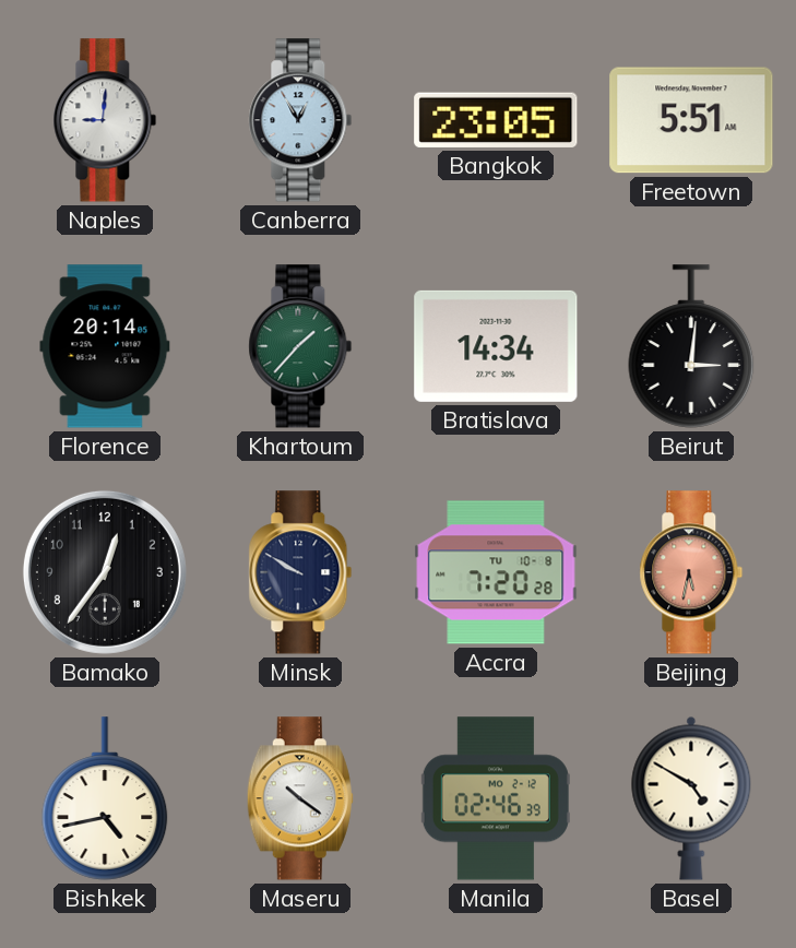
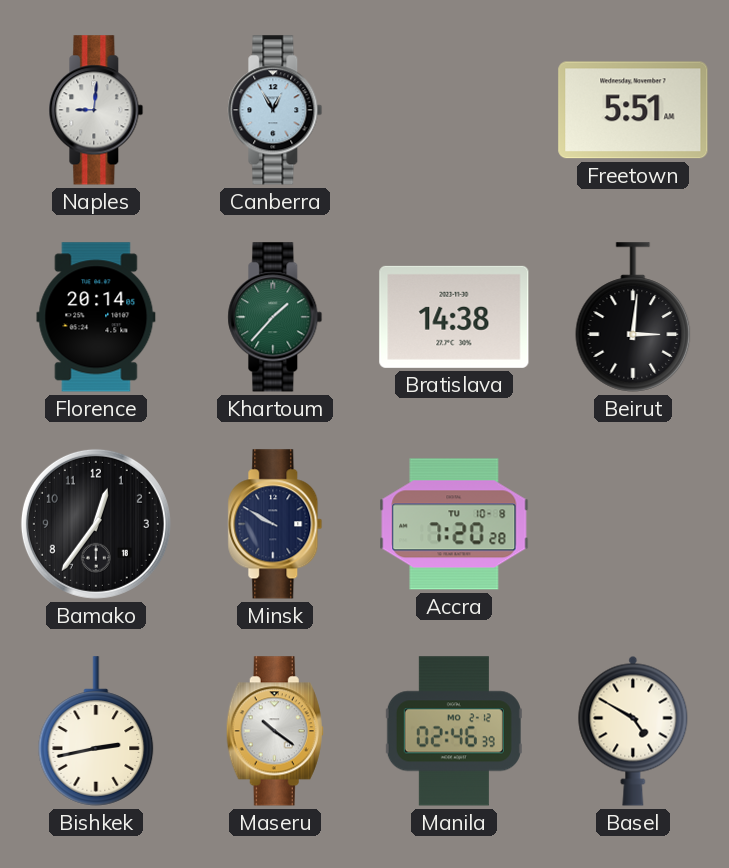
Bangkok: 23:05 -> none (496, 120)
Bratislava: 14:34 -> 14:38 (454, 317)
Beijing: 5:32 -> none (691, 572)
Bishkek: 4:43 -> 2:43 (96, 731)
